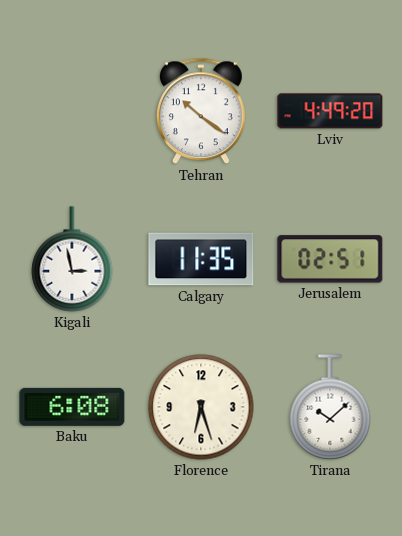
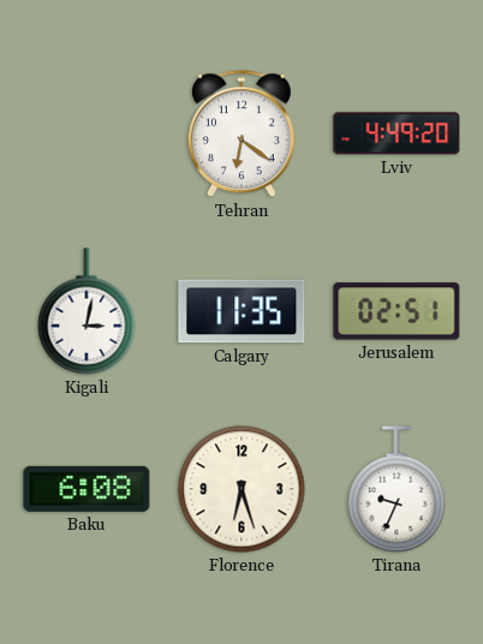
Tehran: 10:21 -> 6:21 (241, 135)
Kigali: 2:58 -> 3:02 (87, 311)
Tirana: 10:08 -> 9:34 (396, 489)
